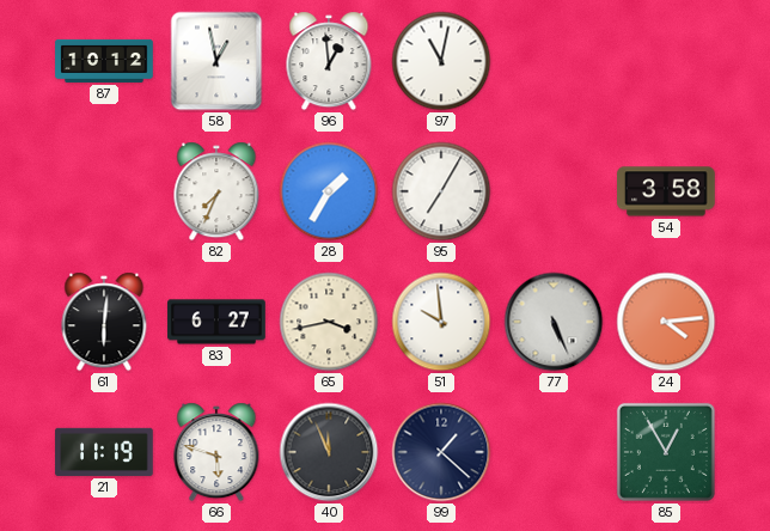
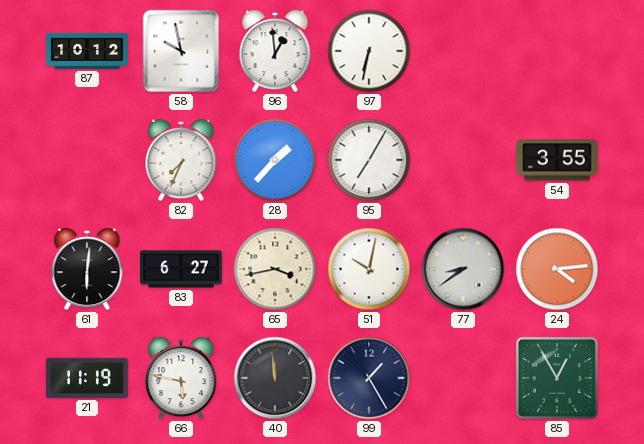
58: 12:58 -> 9:58 (181, 51)
97: 11:02 -> 6:32 (369, 51)
28: 1:35 -> 1:37 (275, 160)
54: 3:58 -> 3:55 (557, 160)
51: 9:59 -> 10:02 (369, 269)
77: 5:26 -> 8:39 (463, 269)
66: 5:48 -> 5:47 (181, 378)
40: 11:56 -> 11:59 (275, 378)
99: 1:22 -> 1:25 (369, 378)
